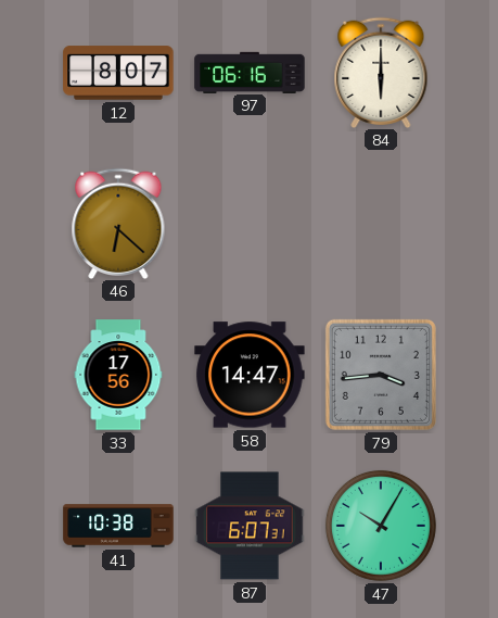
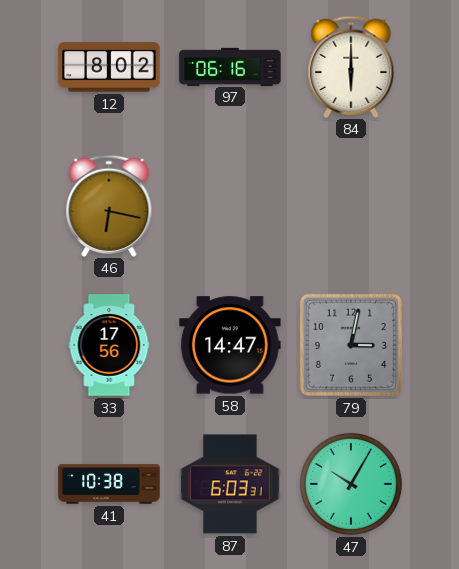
12: 8:07 -> 8:02 (109, 67)
46: 6:22 -> 6:17 (109, 205)
79: 3:44 -> 3:02 (351, 345)
87: 6:07 -> 6:03 (230, 484)
